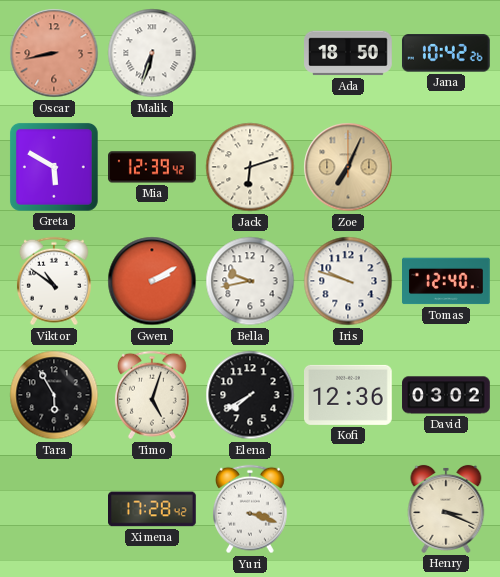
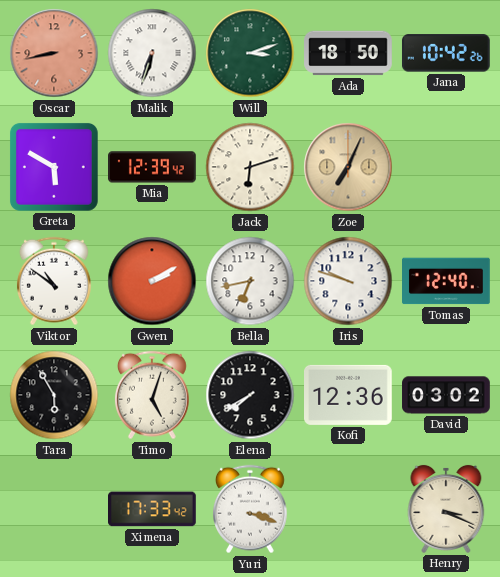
Will: none -> 3:12 (250, 53)
Bella: 9:43 -> 6:43 (250, 281)
Ximena: 17:28 -> 17:33 (153, 509)
